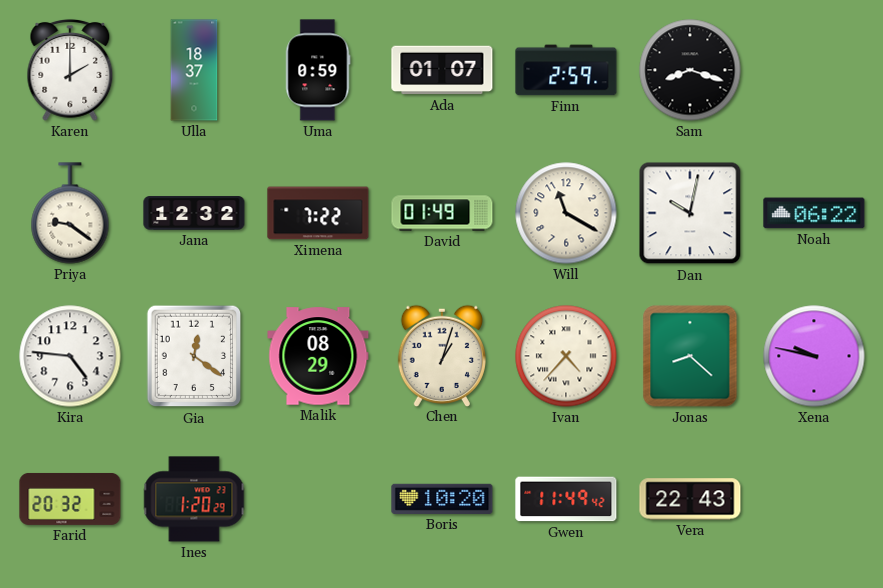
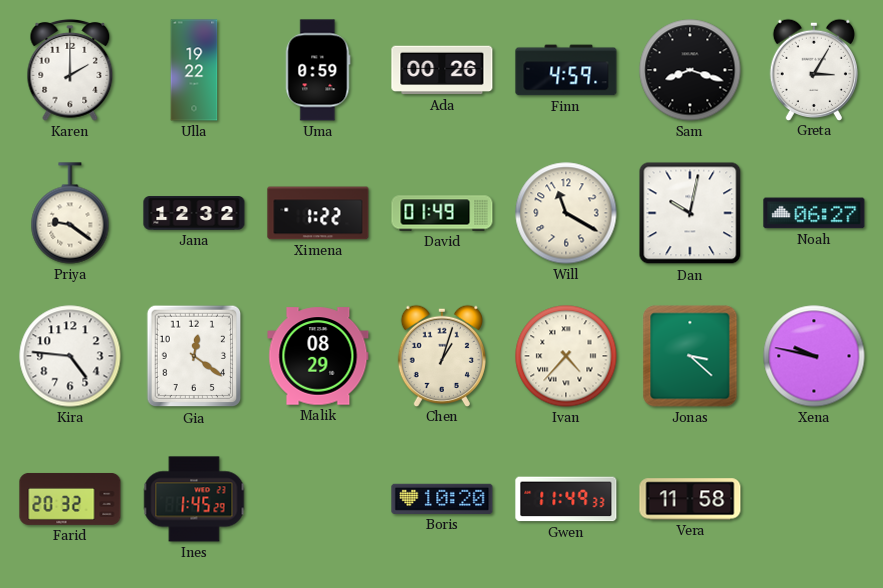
Ulla: 18:37 -> 19:22 (194, 70)
Ada: 01:07 -> 00:26 (442, 70)
Finn: 2:59 -> 4:59 (566, 70)
Greta: none -> 3:05 (813, 69)
Ximena: 7:22 -> 1:22 (318, 213)
Noah: 06:22 -> 06:27 (814, 213)
Jonas: 8:22 -> 3:22 (690, 356)
Ines: 1:20 -> 1:45 (194, 499)
Gwen: 11:49:42 -> 11:49:33 (566, 499)
Vera: 22:43 -> 11:58 (690, 499)
